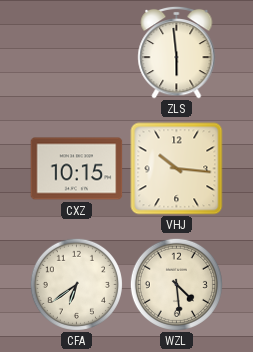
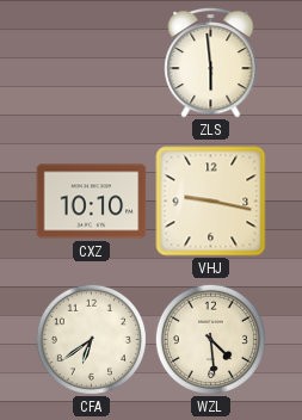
CXZ: 10:15 -> 10:10 (92, 202)
VHJ: 10:16 -> 9:17 (211, 202)
